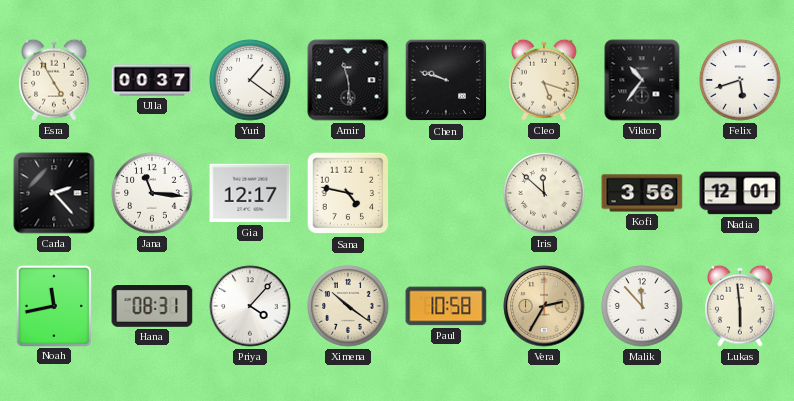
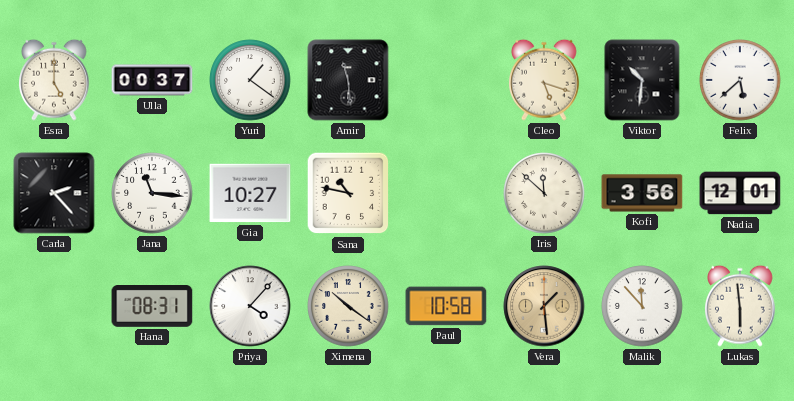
Esra: 4:55 -> 5:00 (55, 80)
Chen: 9:48 -> none (446, 80)
Viktor: 10:36 -> 10:31 (642, 80)
Felix: 5:42 -> 5:38 (740, 80)
Gia: 12:17 -> 10:27 (250, 193)
Sana: 4:47 -> 10:47 (348, 193)
Noah: 11:43 -> none (53, 305)
Vera: 2:35 -> 1:29 (544, 306)
